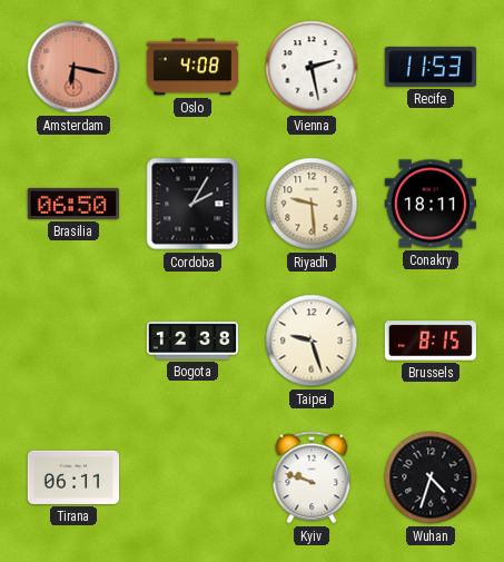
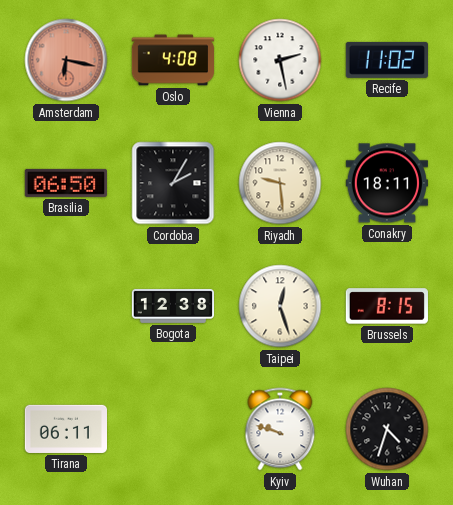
Recife: 11:53 -> 11:02 (387, 60)
Taipei: 9:27 -> 12:27 (280, 306)
